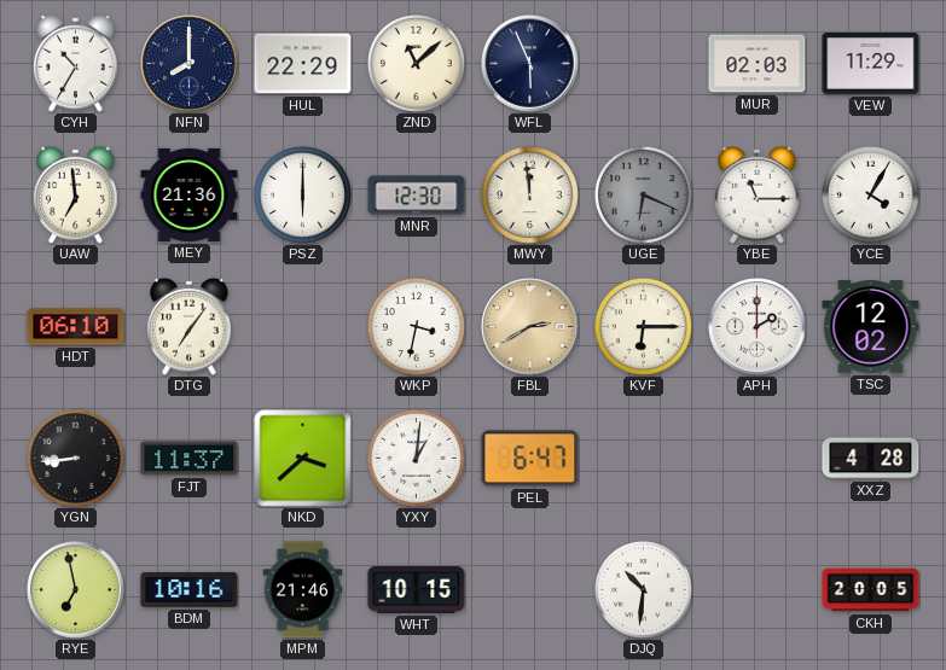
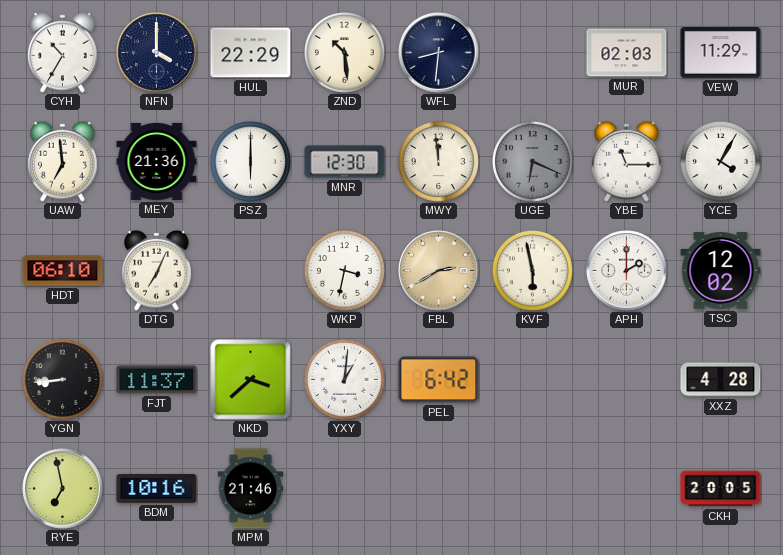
NFN: 8:00 -> 4:00 (157, 53)
ZND: 11:08 -> 10:29 (344, 52)
WFL: 5:56 -> 8:31 (439, 53)
DTG: 7:06 -> 7:04 (157, 270)
KVF: 6:15 -> 5:58 (532, 270)
PEL: 6:47 -> 6:42 (439, 380)
WHT: 10:15 -> none (417, 590)
DJQ: 10:31 -> none (643, 589)
